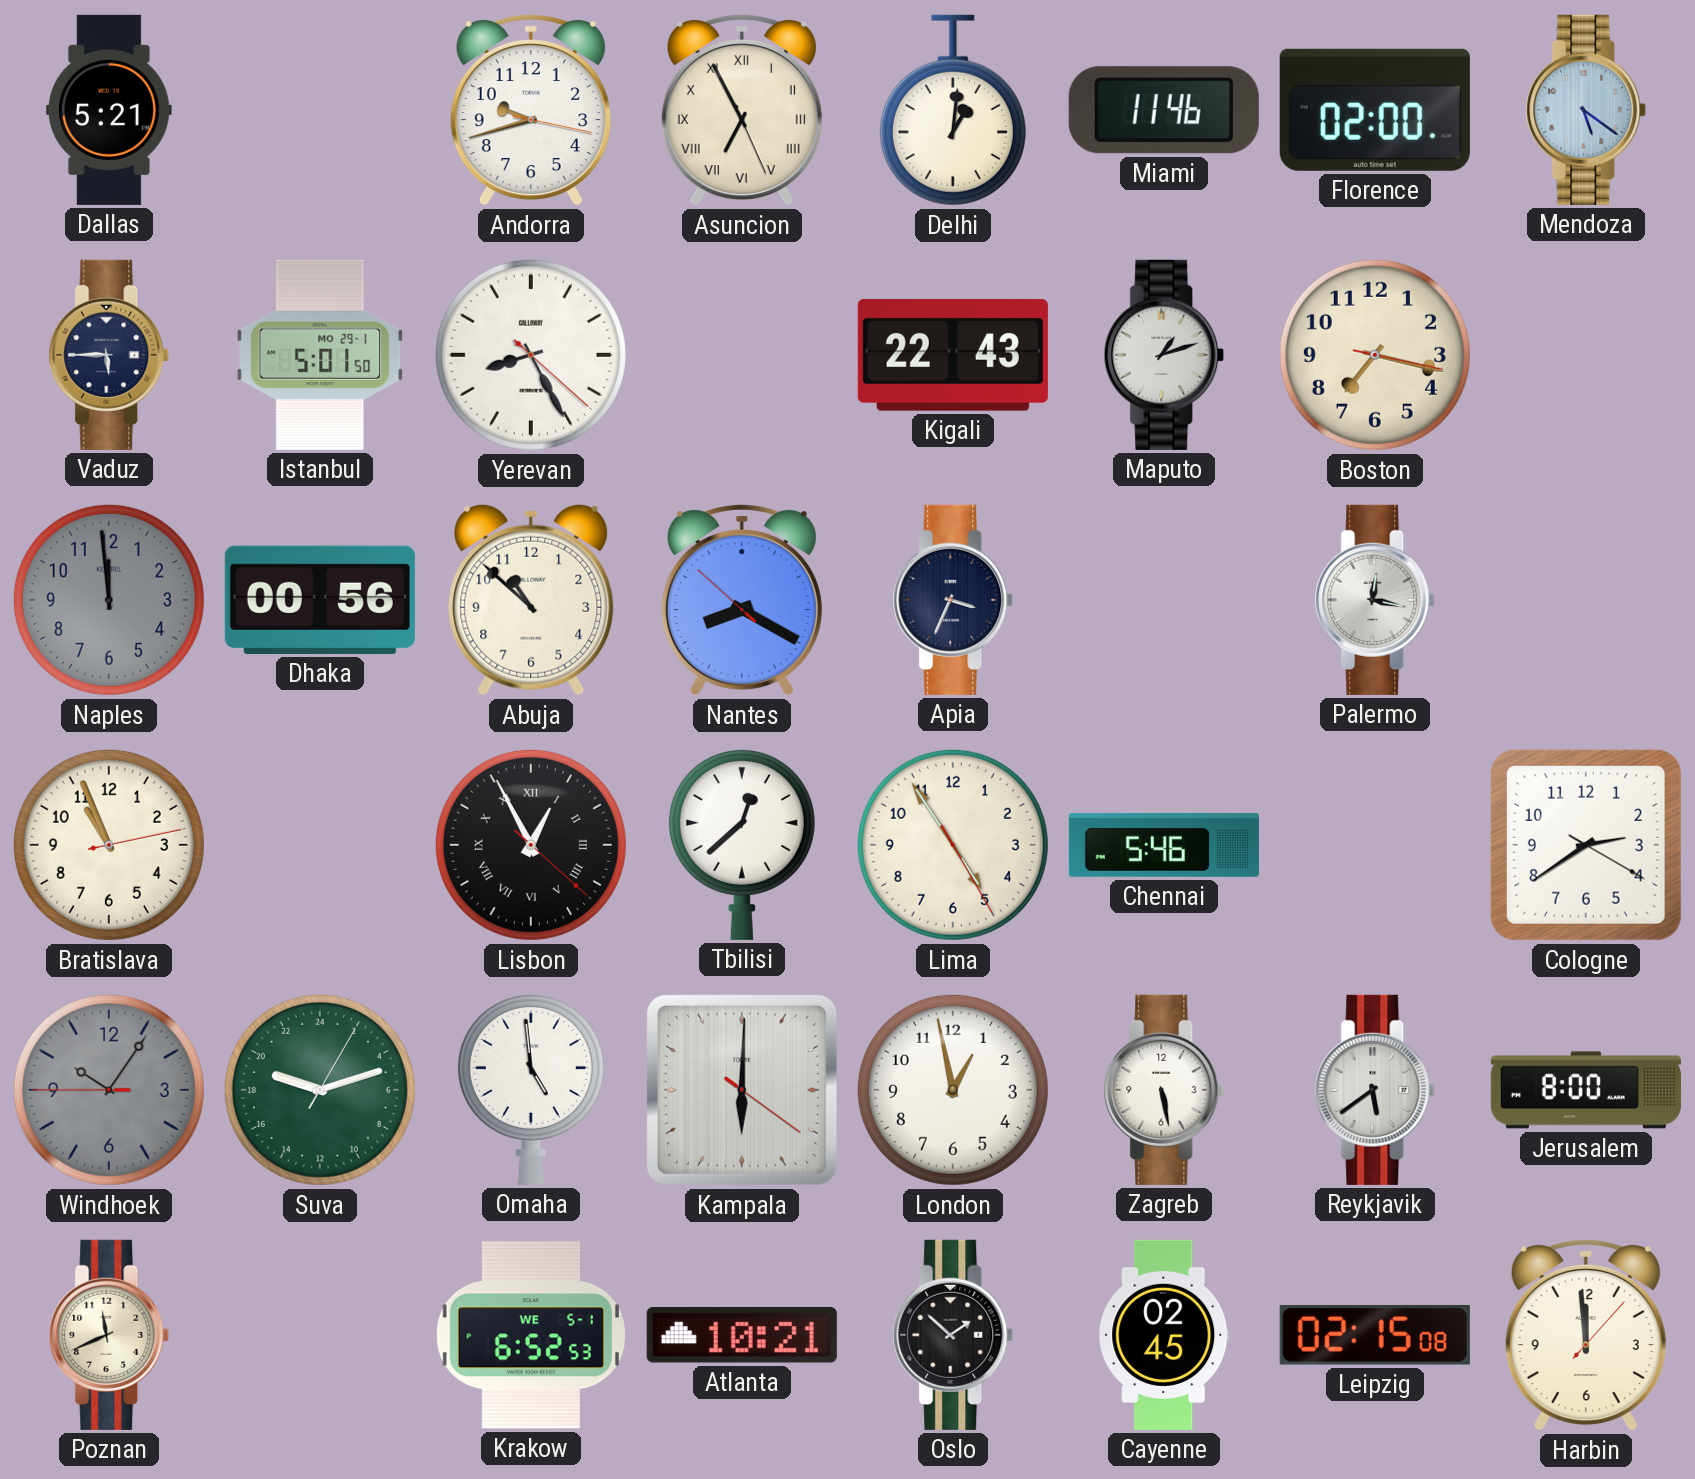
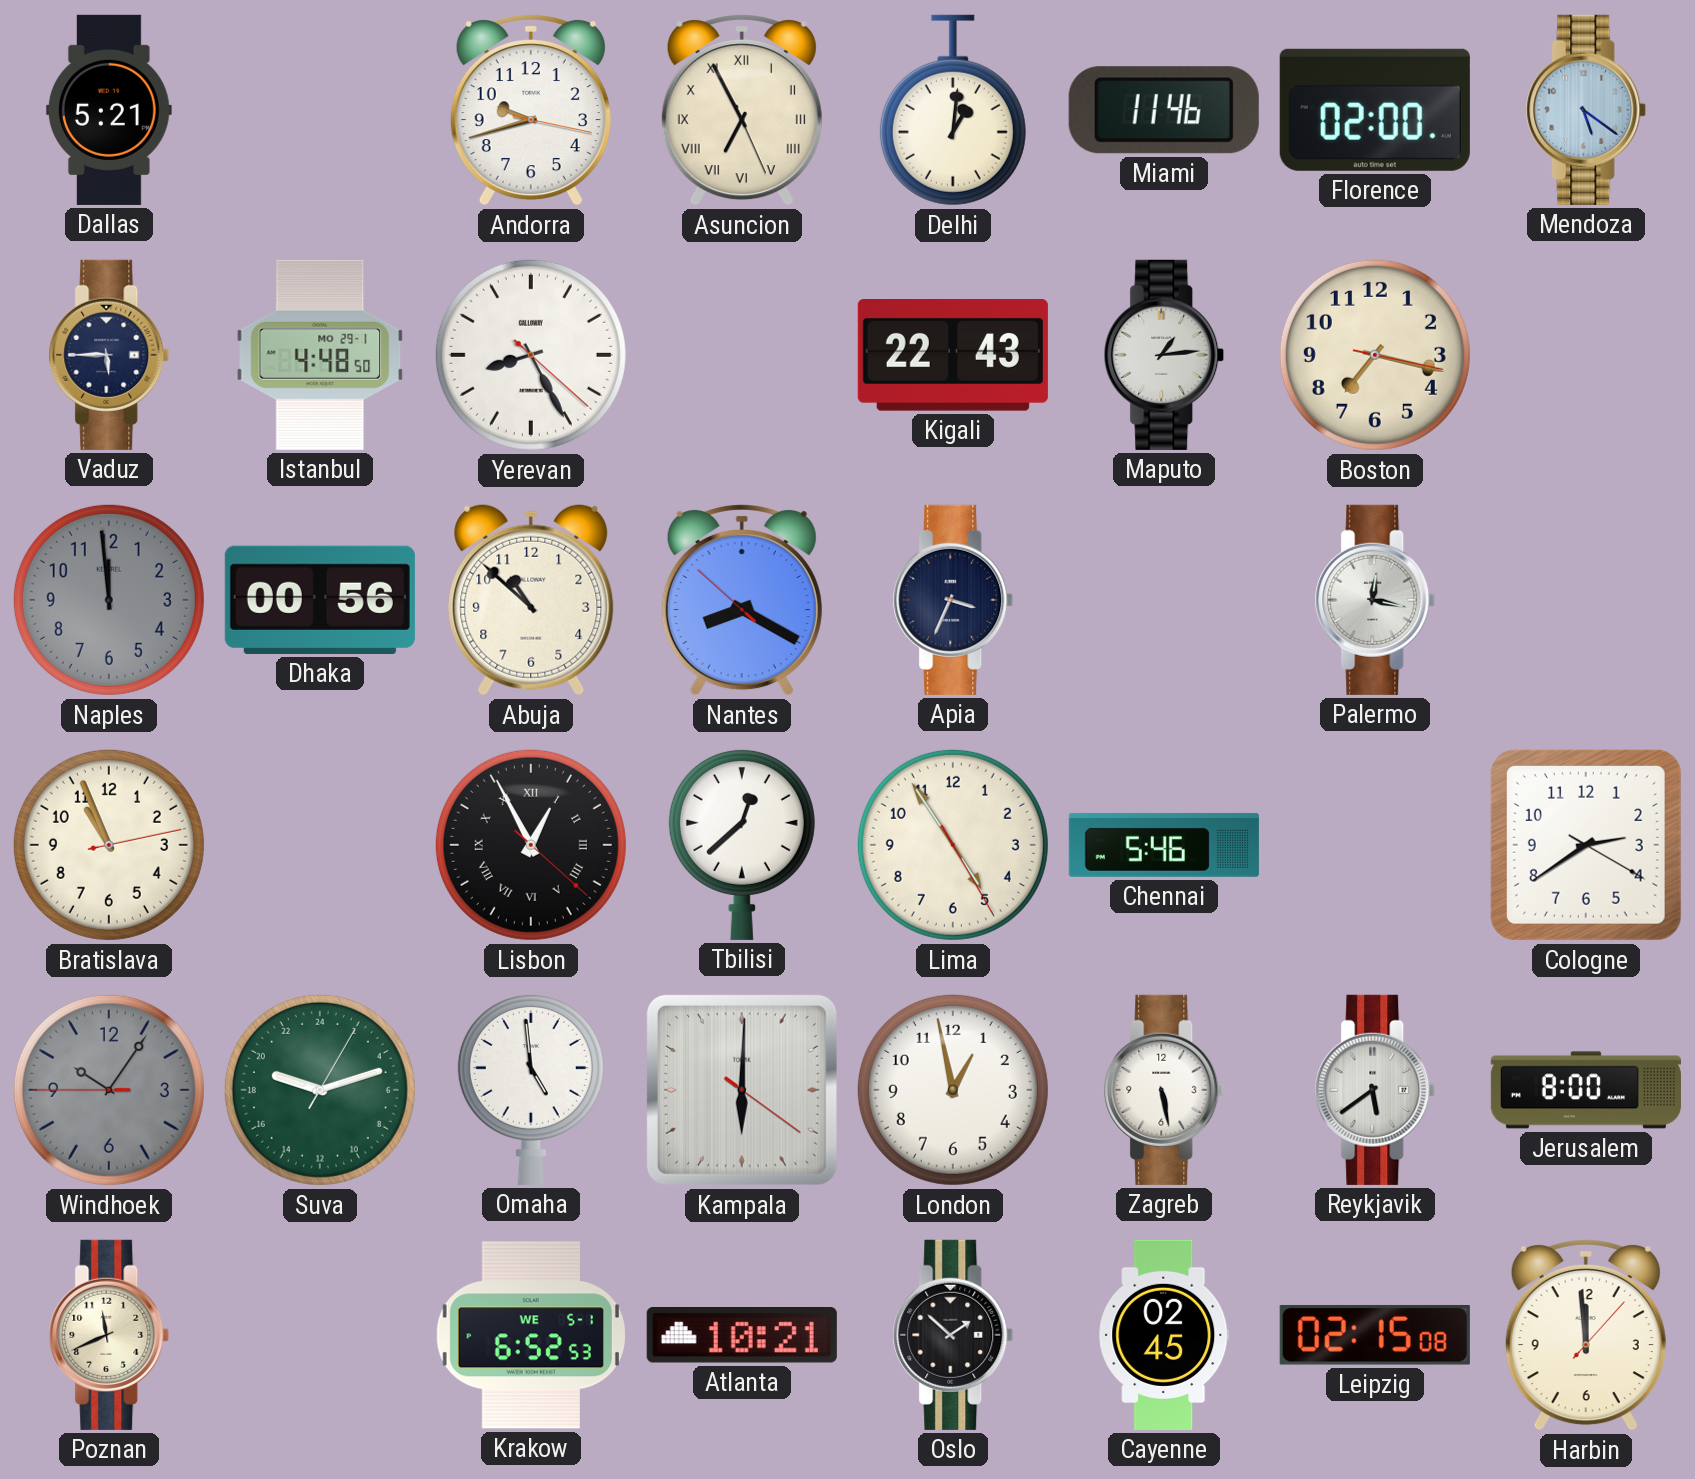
Istanbul: 5:01 -> 4:48 (320, 355)
Maputo: 1:12 -> 1:14 (1164, 355)
